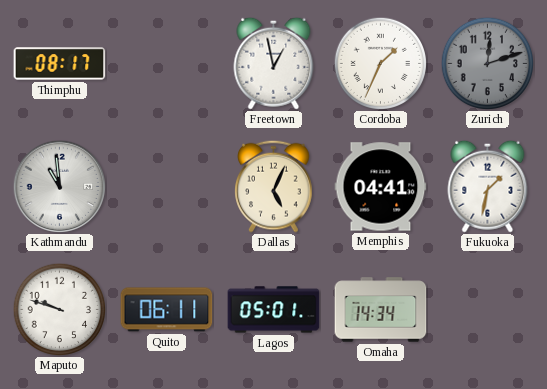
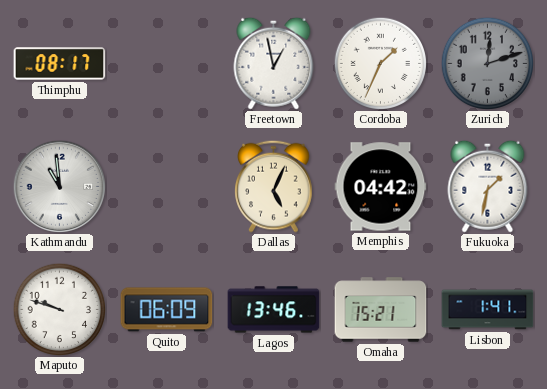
Memphis: 04:41 -> 04:42 (381, 187)
Quito: 06:11 -> 06:09 (167, 310)
Lagos: 05:01 -> 13:46 (274, 310)
Omaha: 14:34 -> 15:21 (381, 310)
Lisbon: none -> 1:41 (488, 310)
